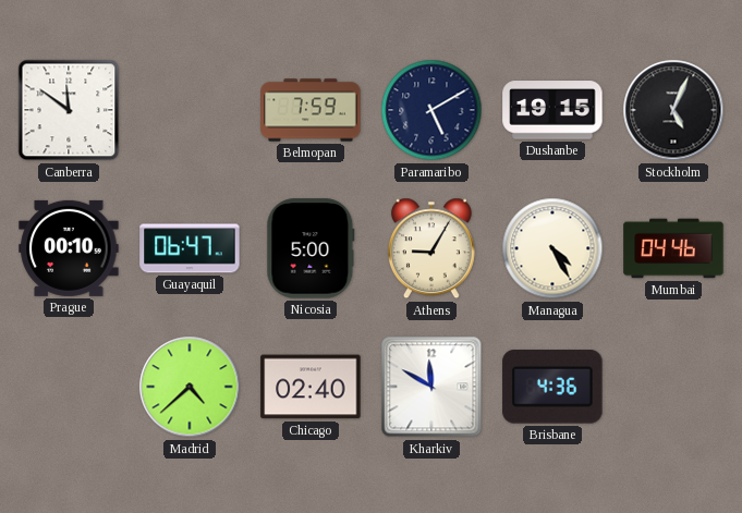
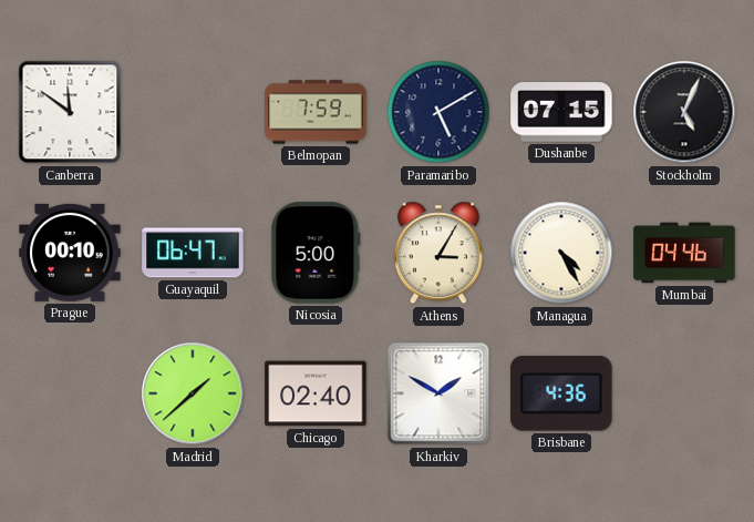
Dushanbe: 19:15 -> 07:15 (561, 112)
Athens: 9:05 -> 3:05 (438, 253)
Madrid: 4:38 -> 1:38 (193, 393)
Kharkiv: 11:50 -> 1:50 (438, 393)
